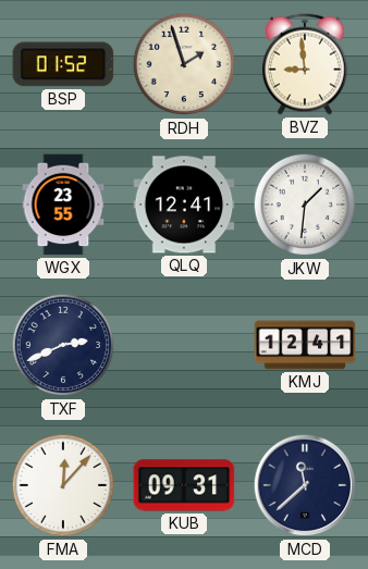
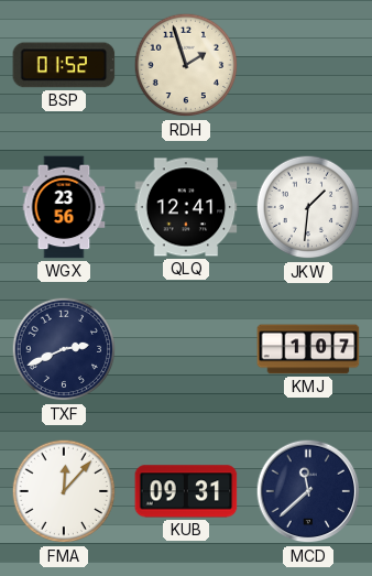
BVZ: 8:59 -> none (305, 64)
WGX: 23:55 -> 23:56 (64, 207)
KMJ: 12:41 -> 1:07 (308, 349)
